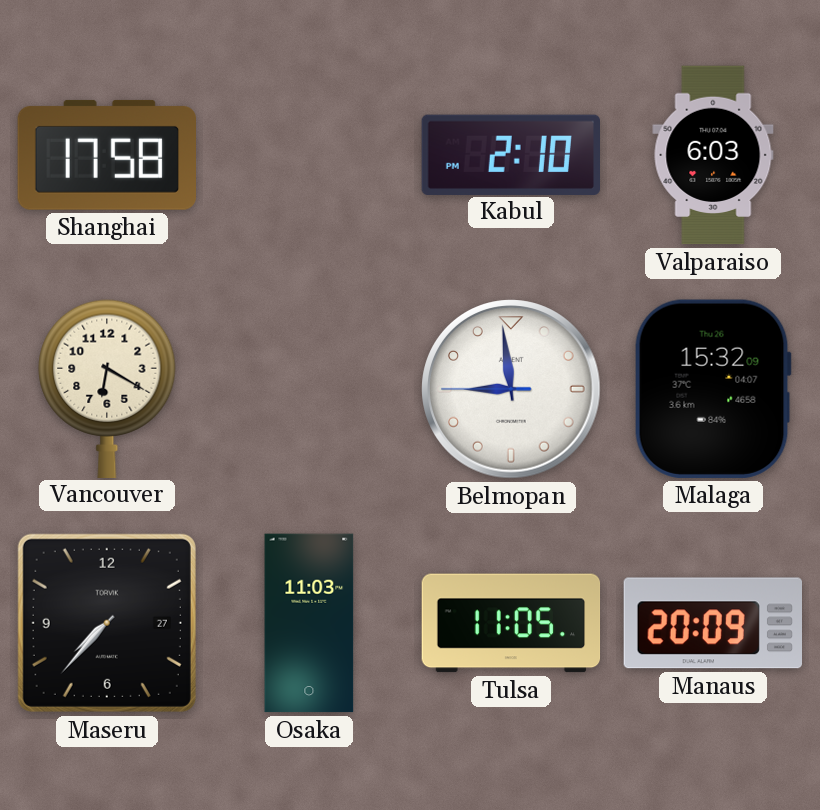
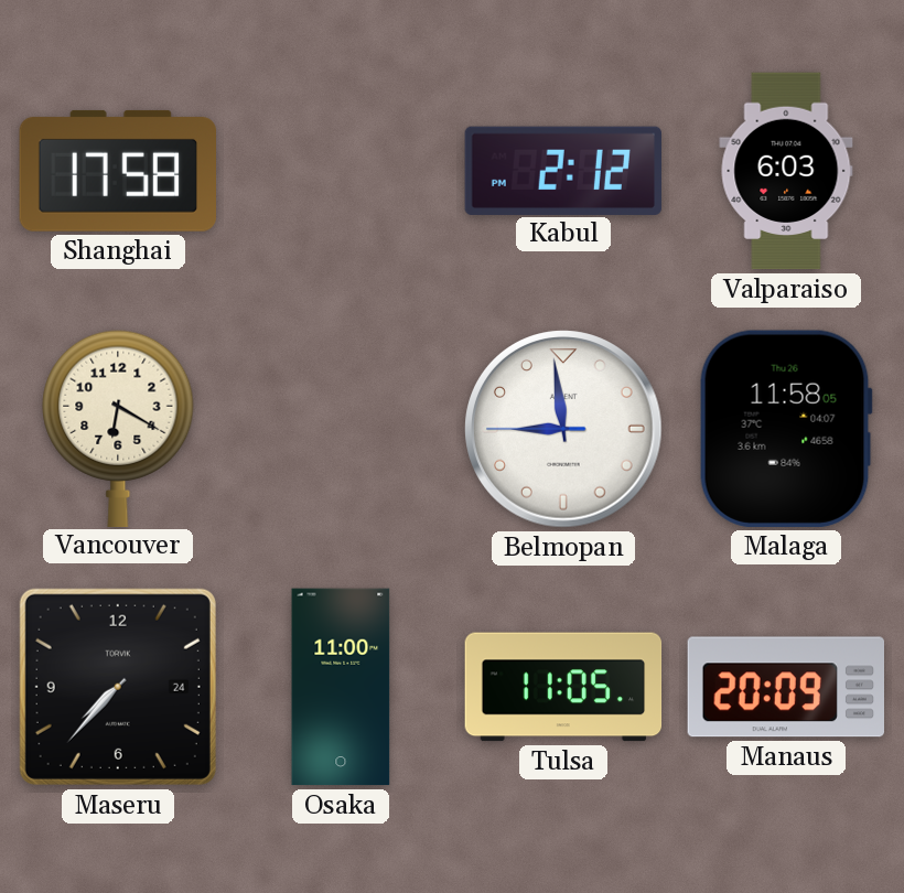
Kabul: 2:10 -> 2:12 (562, 170)
Malaga: 15:32 -> 11:58 (786, 429)
Maseru date: 27 -> 24 (118, 687)
Osaka: 11:03 -> 11:00 (341, 687)
